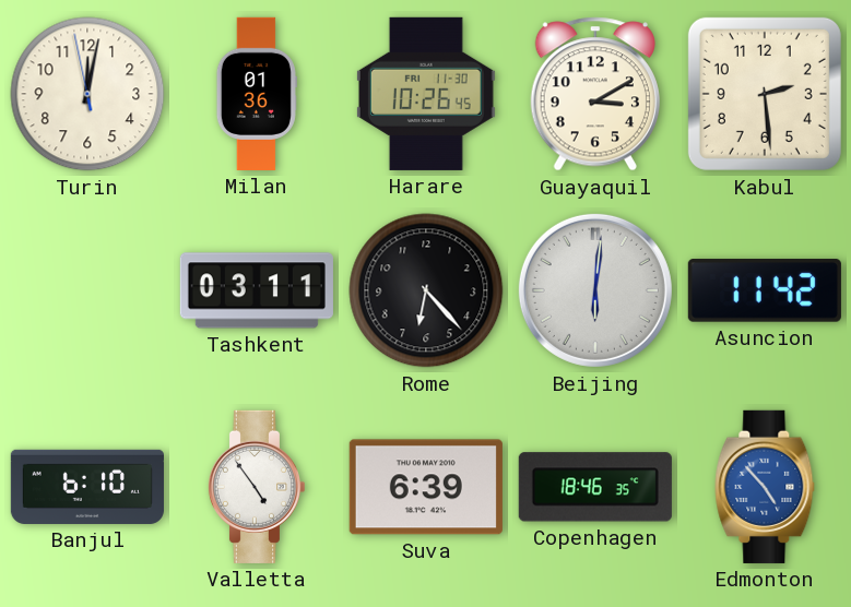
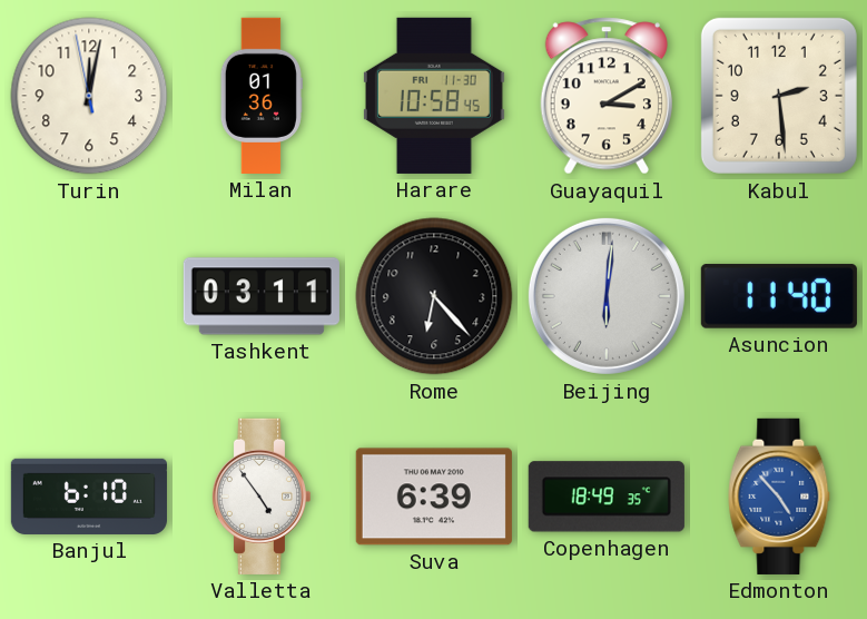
Harare: 10:26 -> 10:58 (434, 96)
Asuncion: 11:42 -> 11:40 (779, 296)
Copenhagen: 18:46 -> 18:49 (607, 497)
